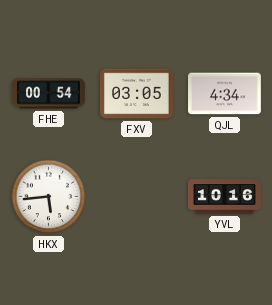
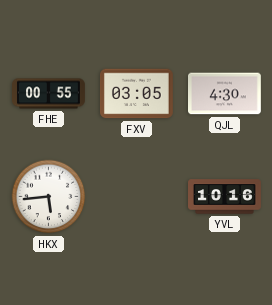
FHE: 00:54 -> 00:55 (49, 94)
QJL: 4:34 -> 4:30 (225, 94)
